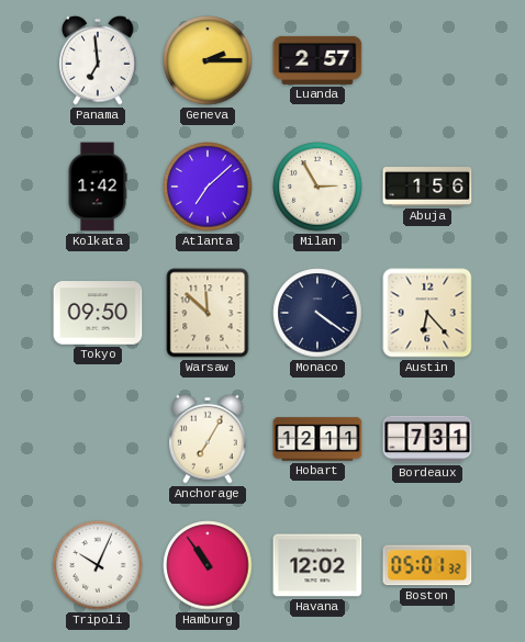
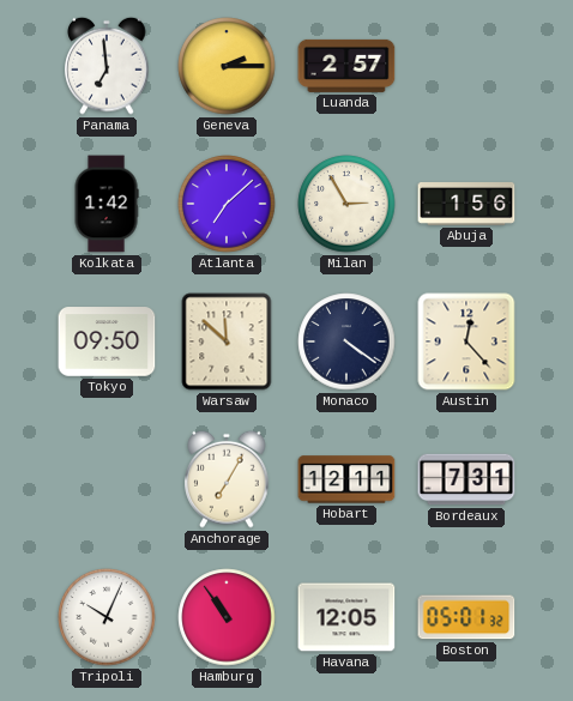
Austin: 6:23 -> 12:23 (466, 342)
Havana: 12:02 -> 12:05 (346, 617)
